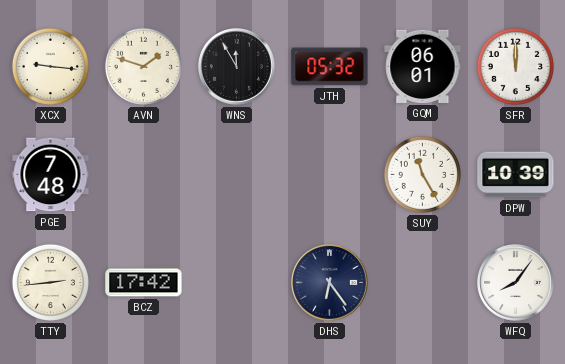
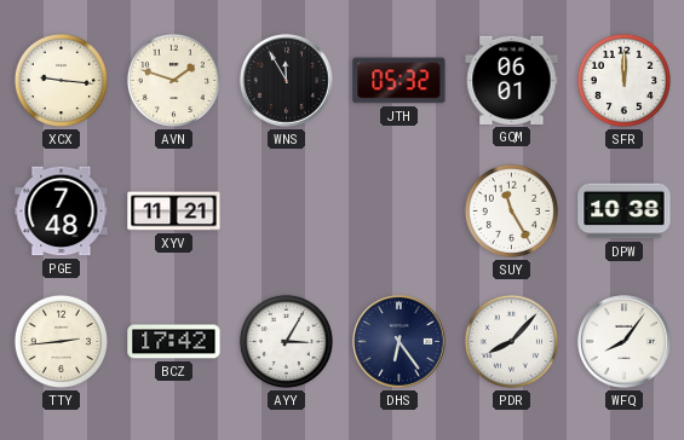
XYV: none -> 11:21 (174, 212)
DPW: 10:39 -> 10:38 (625, 212)
AYY: none -> 3:05 (286, 341)
PDR: none -> 8:07 (511, 341)
